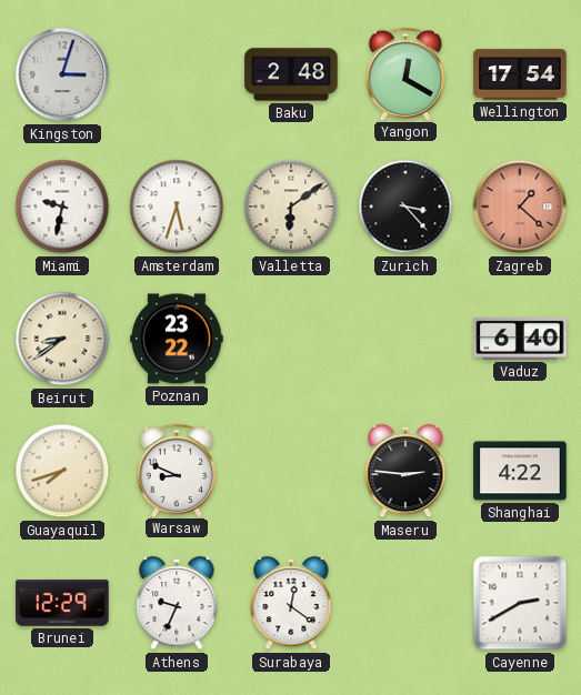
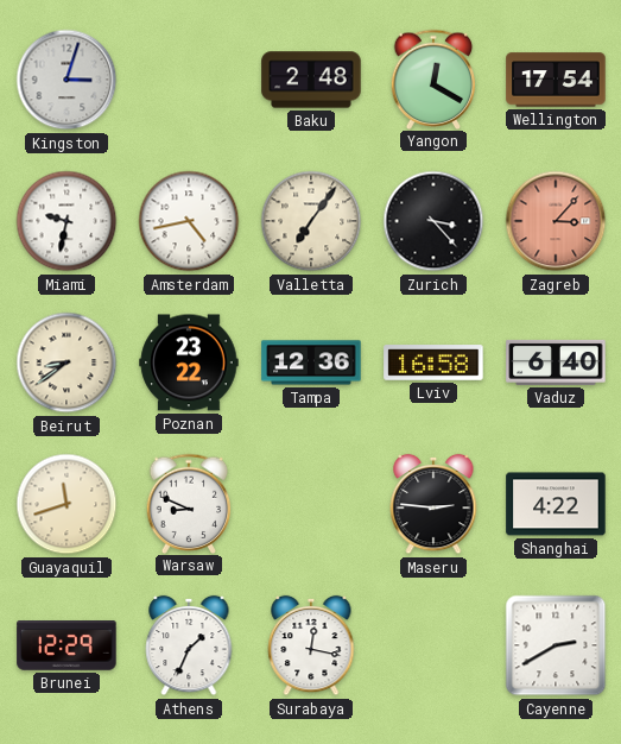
Amsterdam: 5:33 -> 4:43 (189, 221)
Valletta: 6:09 -> 7:06 (311, 221)
Zagreb: 1:22 -> 3:07 (556, 221)
Tampa: none -> 12:36 (311, 362)
Lviv: none -> 16:58 (433, 362)
Guayaquil: 7:42 -> 11:42 (66, 504)
Athens: 9:34 -> 1:34 (189, 645)
Surabaya: 12:21 -> 12:17 (311, 645)
